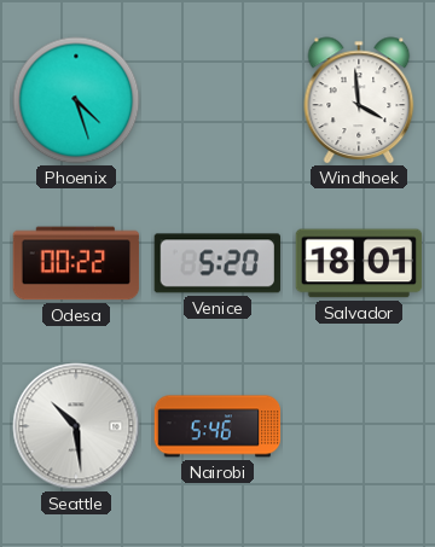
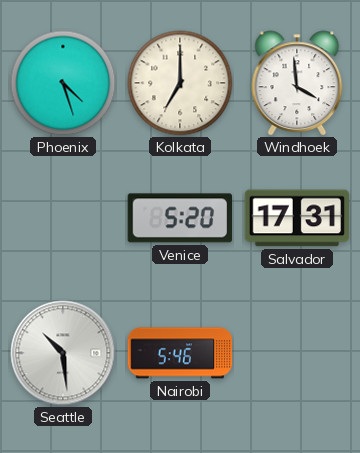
Kolkata: none -> 7:00 (180, 83)
Odesa: 00:22 -> none (76, 263)
Salvador: 18:01 -> 17:31 (297, 218)
